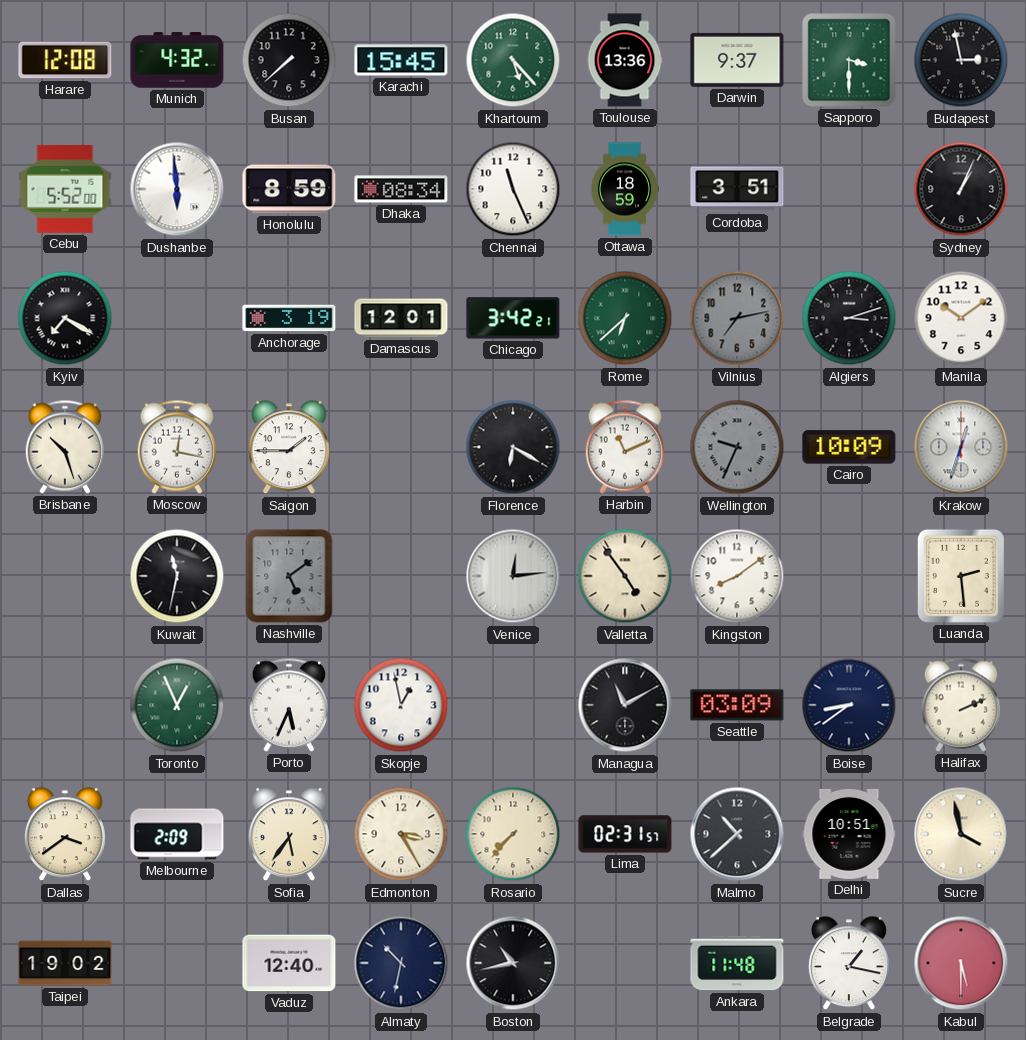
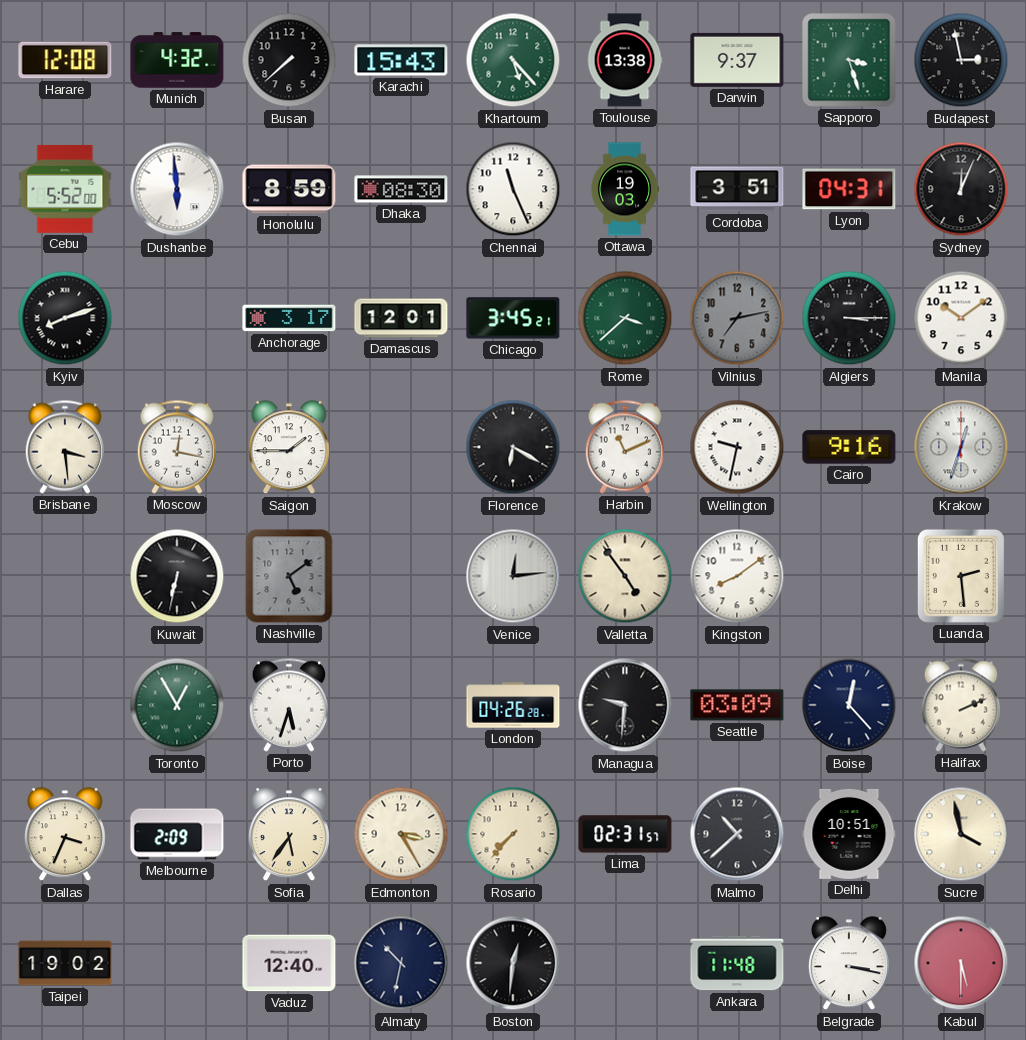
Karachi: 15:45 -> 15:43 (401, 60)
Toulouse: 13:36 -> 13:38 (625, 60)
Sapporo: 3:30 -> 3:27 (849, 60)
Dhaka: 08:34 -> 08:30 (401, 189)
Ottawa: 18:59 -> 19:03 (624, 189)
Lyon: none -> 04:31 (849, 189)
Sydney: 1:04 -> 12:04 (961, 189)
Kyiv: 7:20 -> 8:12 (65, 318)
Anchorage: 3:19 -> 3:17 (289, 318)
Chicago: 3:42 -> 3:45 (513, 318)
Rome: 6:38 -> 3:38 (625, 318)
Algiers: 3:12 -> 3:15 (849, 318)
Brisbane: 10:27 -> 3:29 (65, 447)
Wellington: 9:34 -> 9:32 (737, 447)
Wellington dial: grey -> white (737, 447)
Cairo: 10:09 -> 9:16 (849, 447)
Kuwait: 11:32 -> 6:32 (177, 576)
Toronto: 12:56 -> 12:55 (177, 705)
Porto: 5:34 -> 5:33 (289, 705)
Skopje: 12:58 -> none (401, 705)
London: none -> 04:26 (513, 705)
Managua: 11:10 -> 9:31 (625, 705)
Boise: 8:39 -> 12:23 (849, 705)
Dallas: 3:39 -> 3:34 (65, 835)
Boston: 10:43 -> 12:31 (513, 963)
Belgrade: 1:17 -> 3:17 (849, 964)
